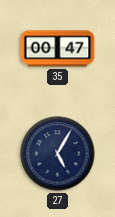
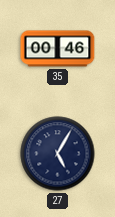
35: 00:47 -> 00:46 (58, 49)
